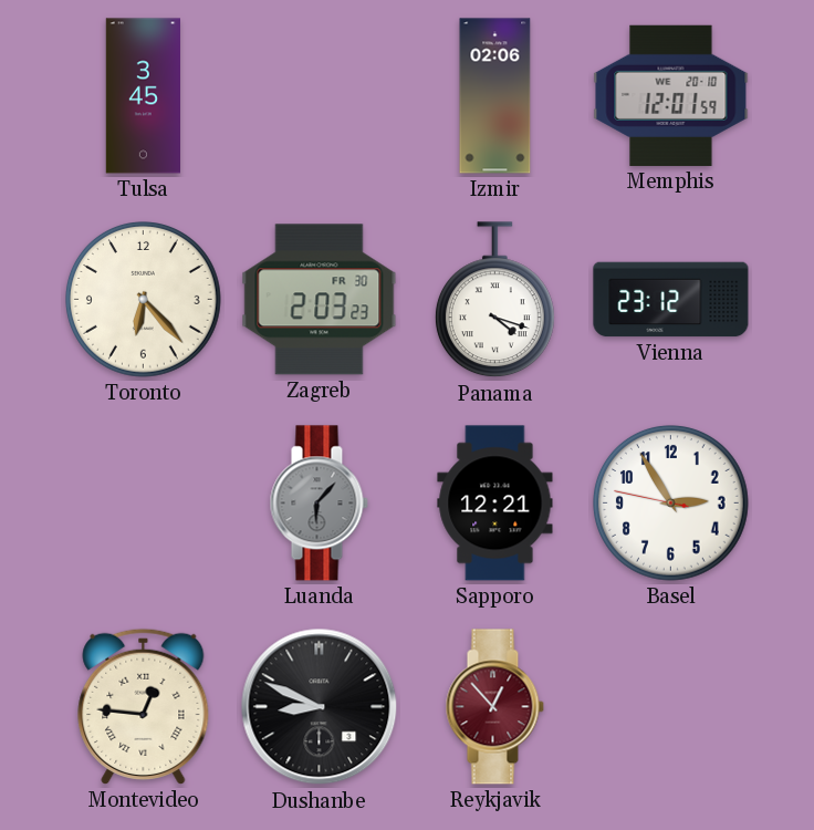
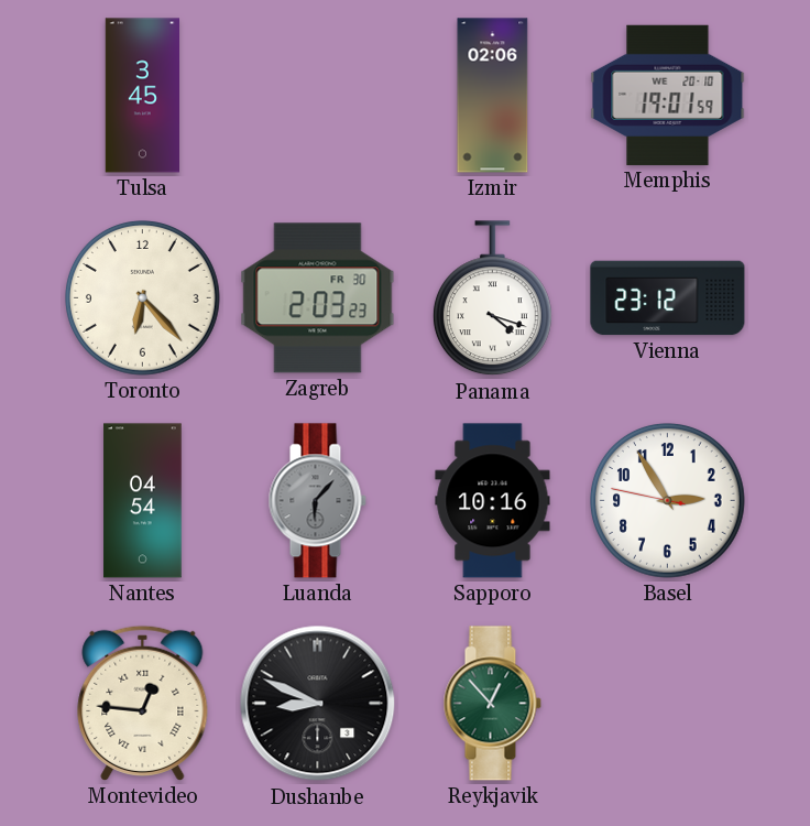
Memphis: 12:01 -> 19:01 (668, 95)
Nantes: none -> 04:54 (143, 501)
Sapporo: 12:21 -> 10:16 (493, 501)
Reykjavik dial: burgundy -> green (492, 704)
